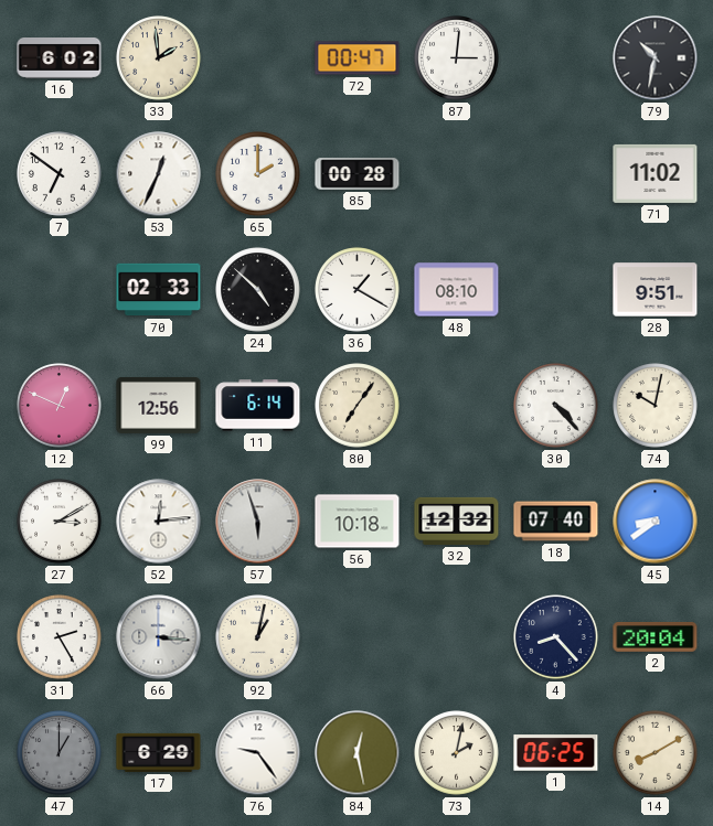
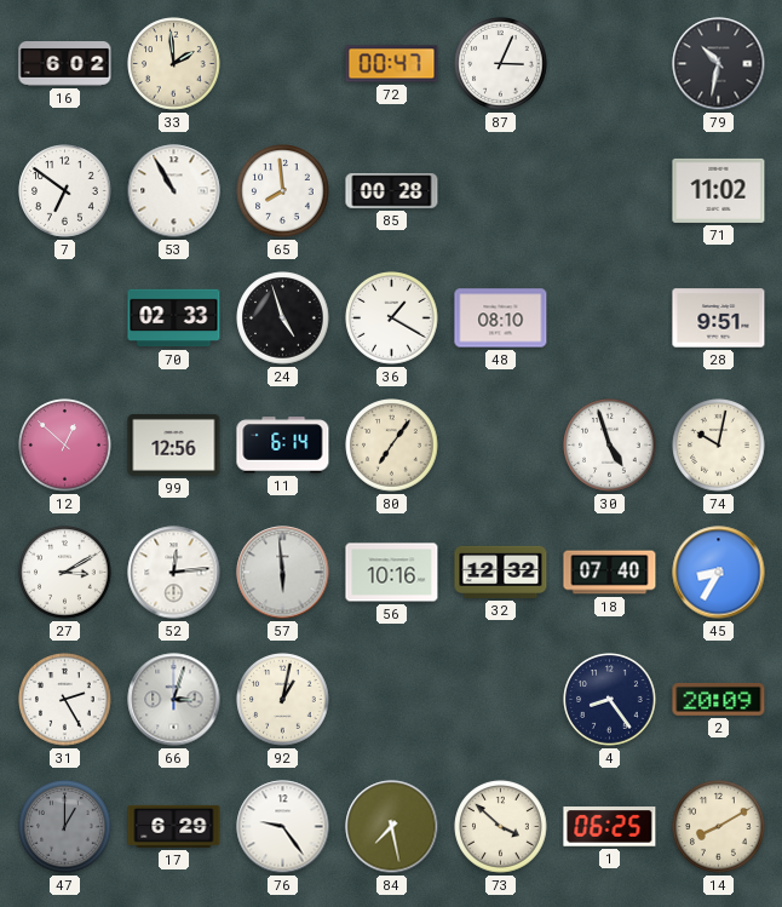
87: 3:01 -> 3:04 (501, 64)
53: 12:34 -> 10:55 (174, 191)
65: 2:00 -> 7:59 (283, 191)
24: 4:52 -> 4:57 (283, 318)
12: 12:49 -> 12:52 (65, 446)
30: 4:23 -> 4:57 (610, 446)
57: 5:57 -> 5:59 (283, 573)
56: 10:18 -> 10:16 (392, 573)
45: 8:39 -> 8:35 (719, 573)
66: 3:16 -> 3:03 (174, 700)
4: 8:23 -> 8:24 (610, 700)
2: 20:04 -> 20:09 (719, 699)
84: 12:28 -> 7:28 (392, 827)
73: 2:02 -> 3:52 (501, 827)
